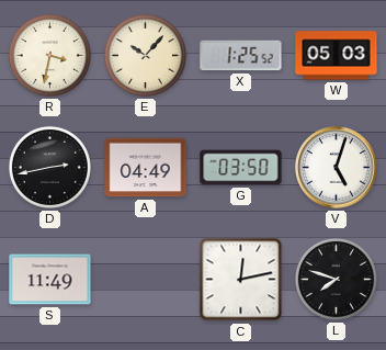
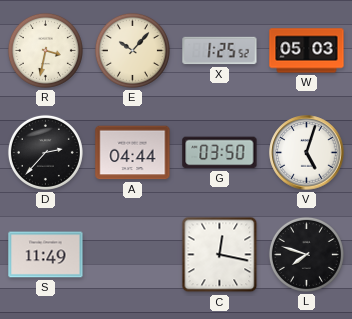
D: 2:43 -> 2:37 (45, 152)
A: 04:49 -> 04:44 (133, 153)
C: 12:13 -> 12:17 (220, 255)
